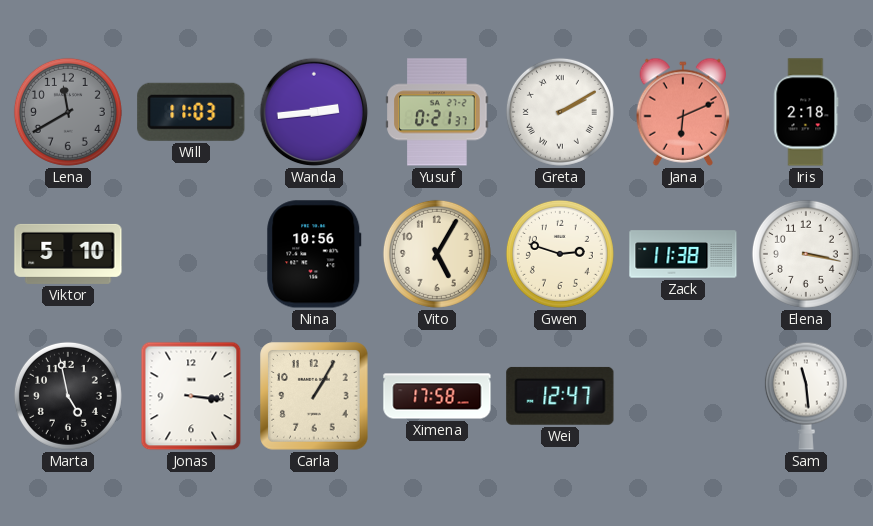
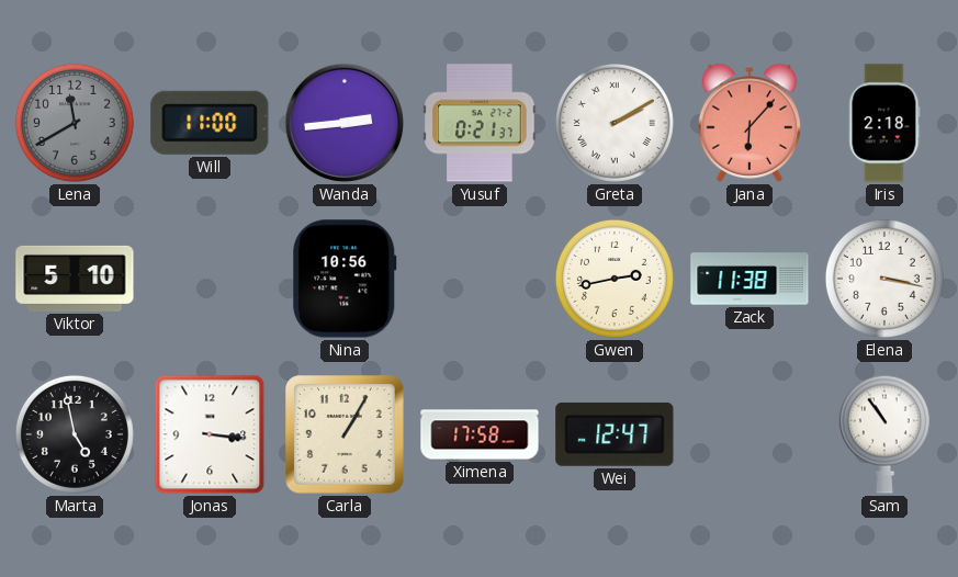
Will: 11:03 -> 11:00 (210, 123)
Jana: 6:11 -> 6:07 (750, 123)
Vito: 5:05 -> none (437, 254)
Gwen: 2:48 -> 2:43 (615, 279)
Sam: 11:29 -> 10:54 (884, 434)
